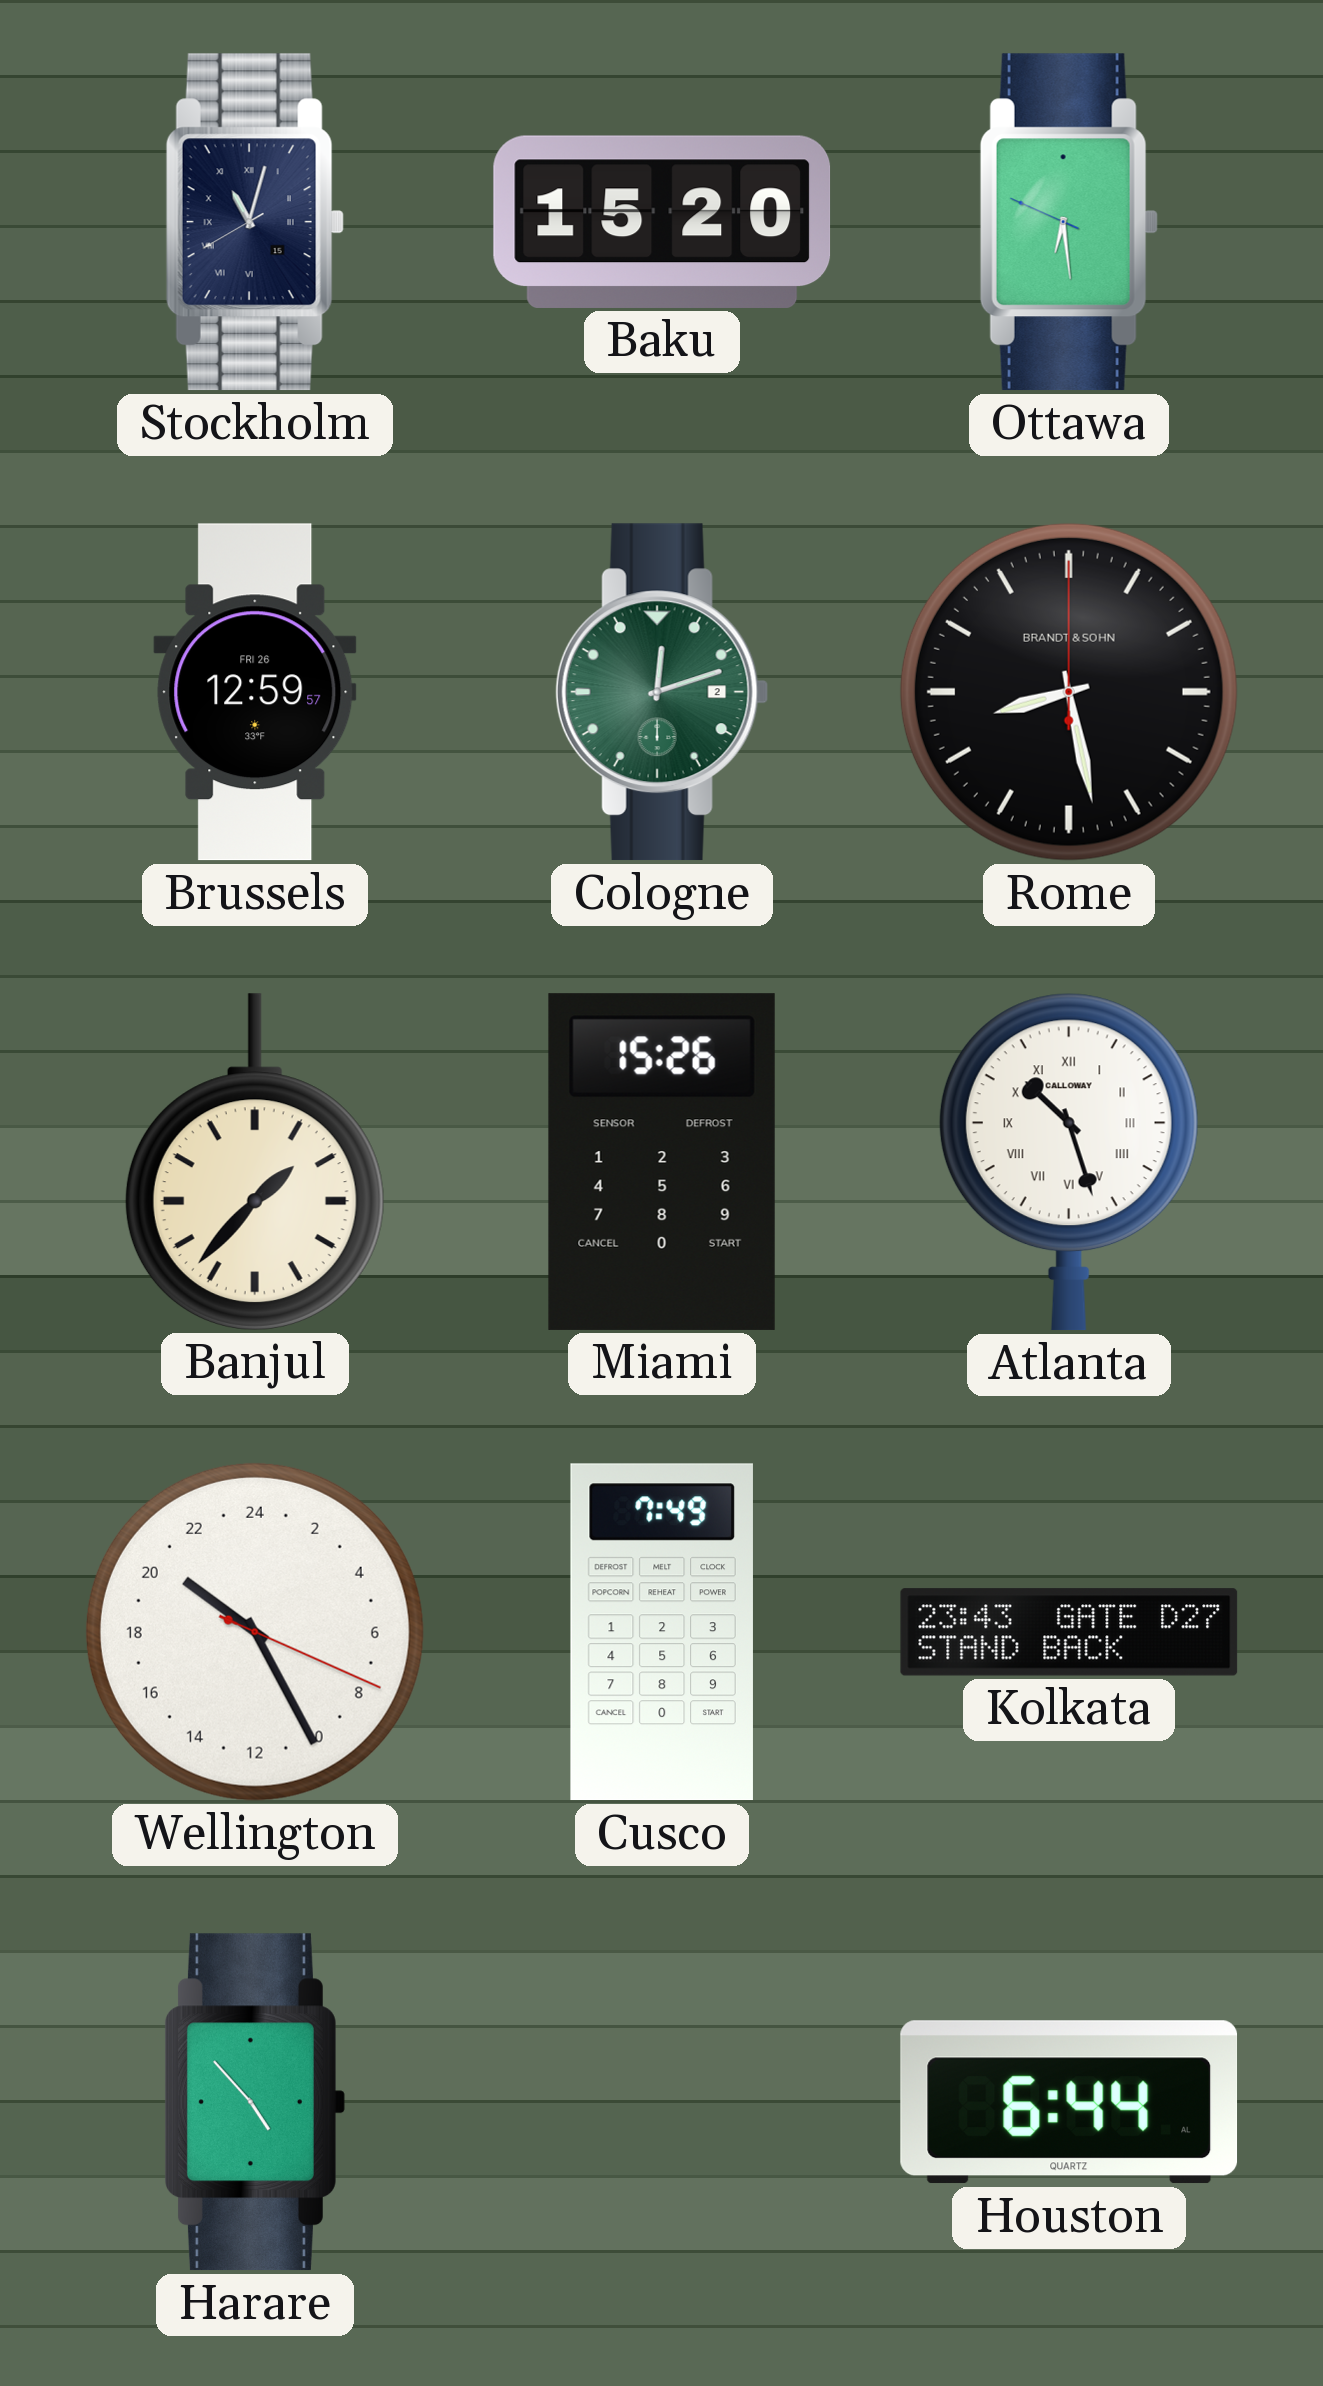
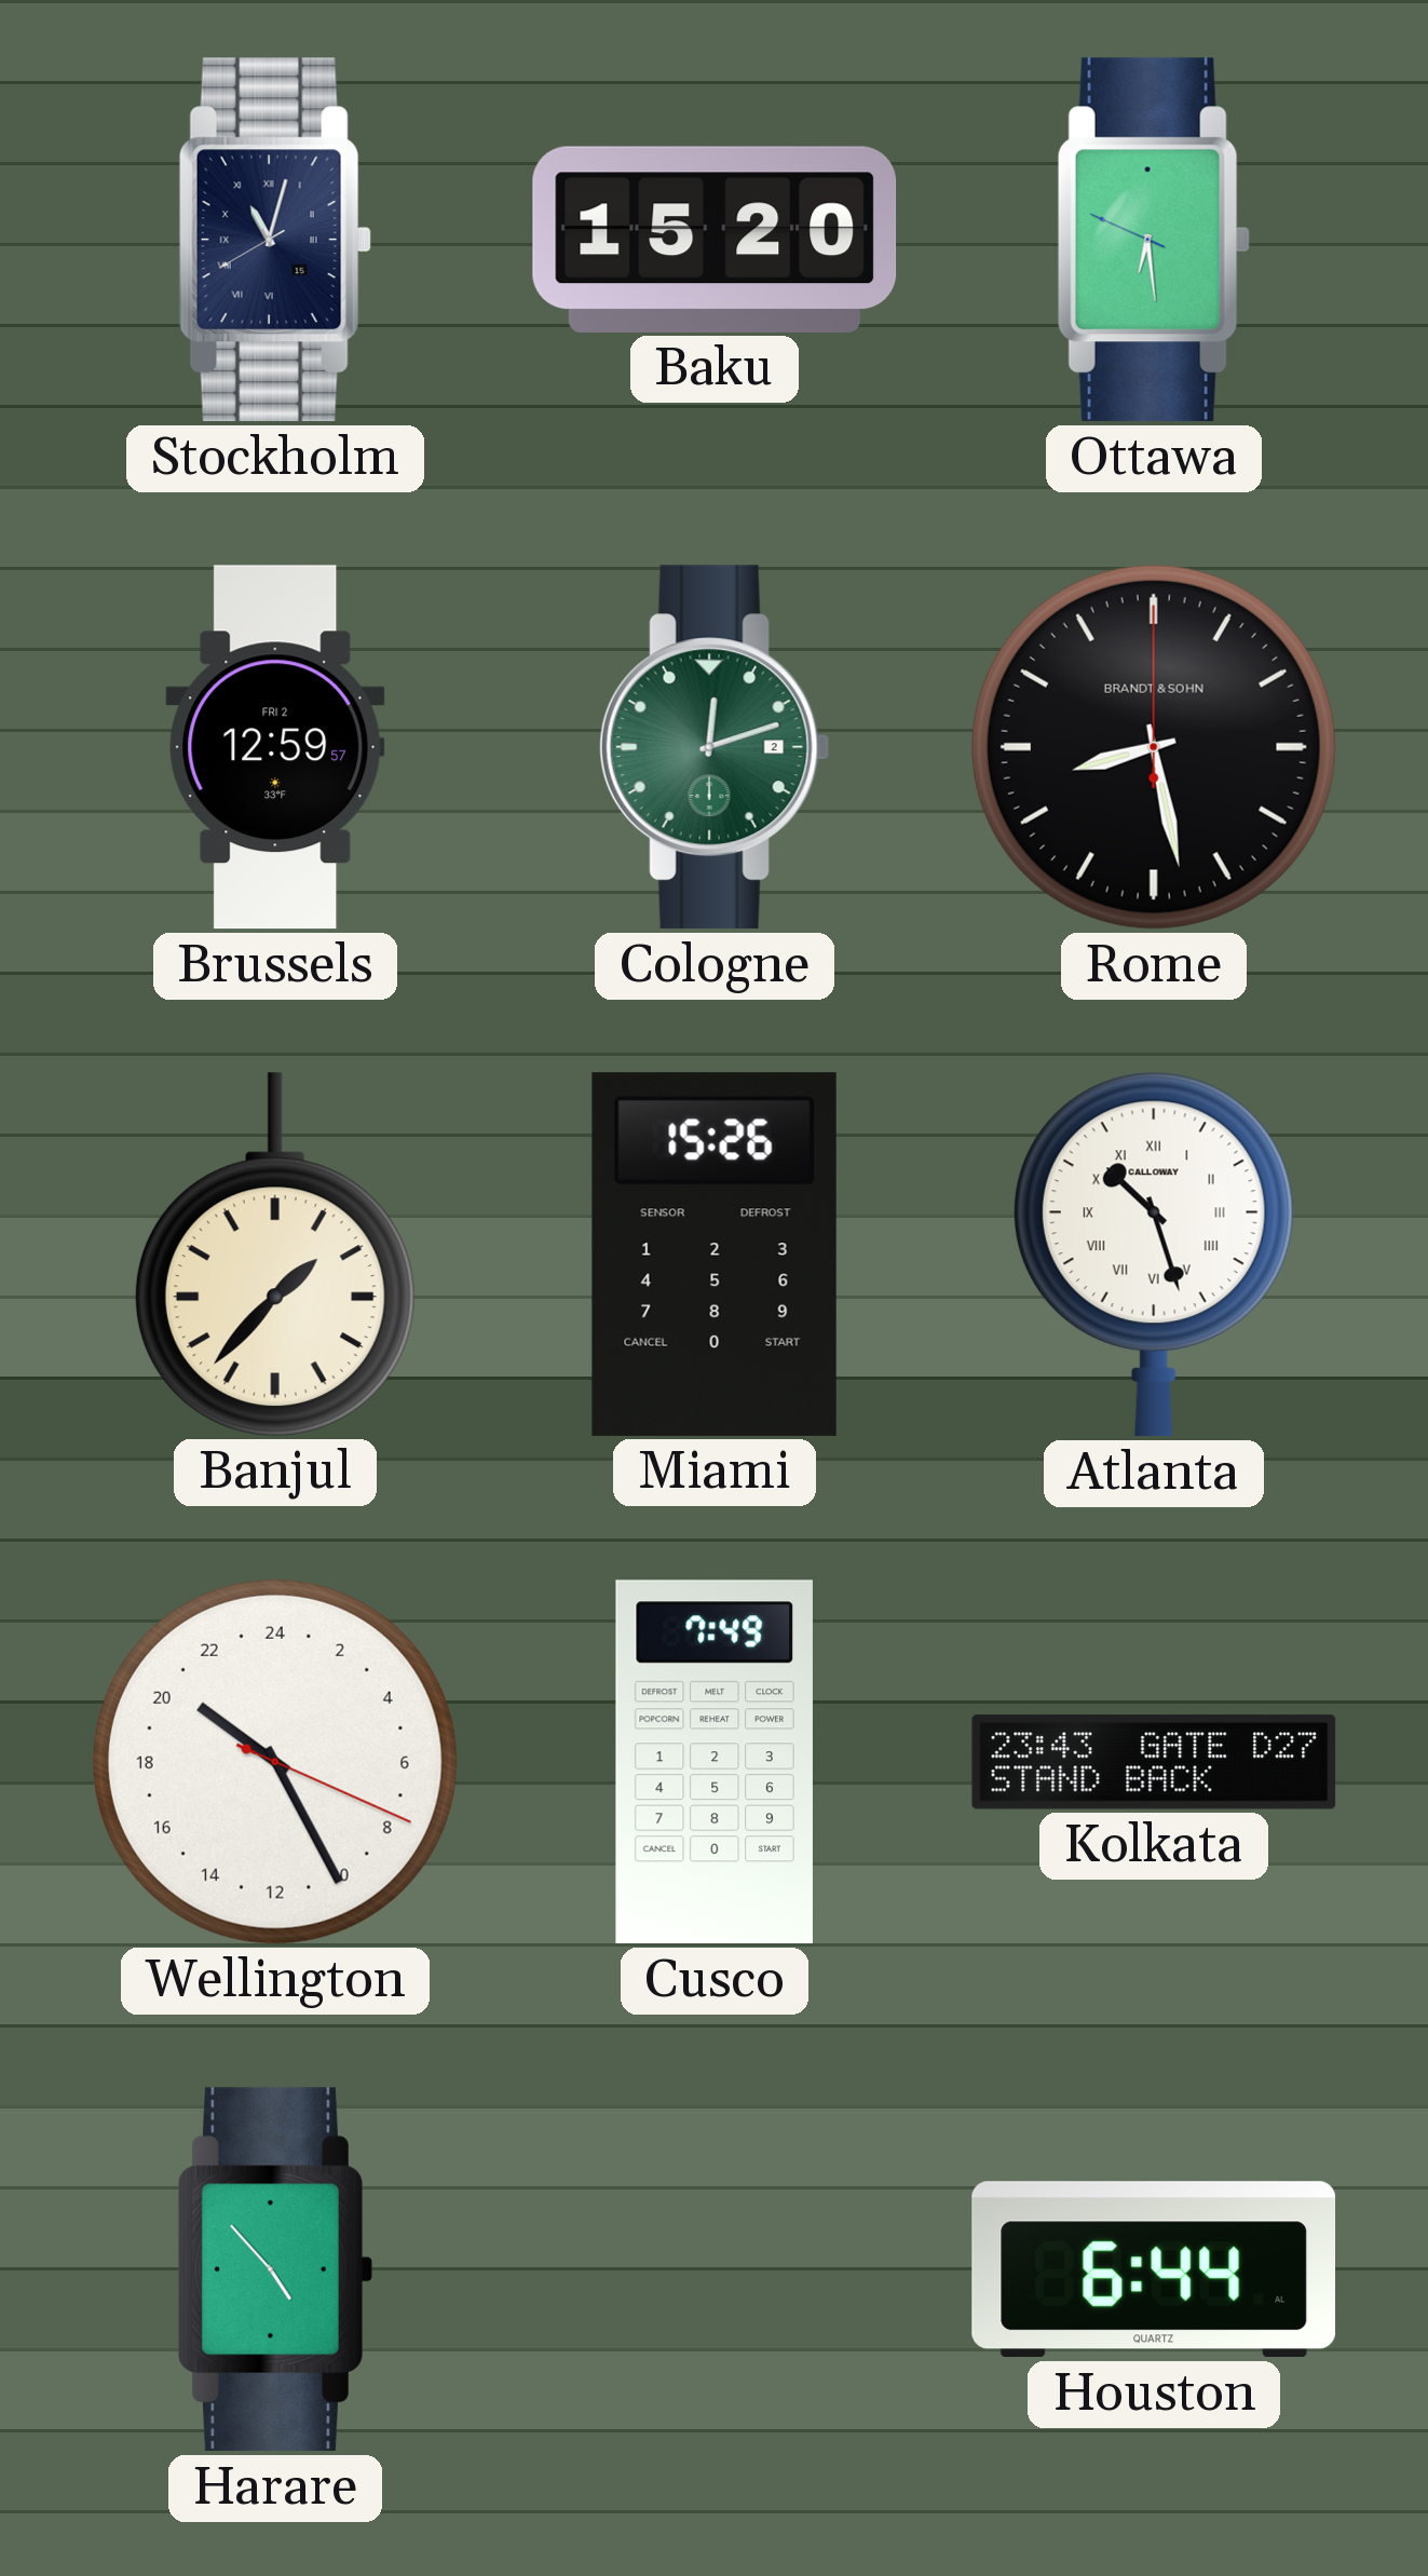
Brussels date: FRI 26 -> FRI 2 (275, 747)
